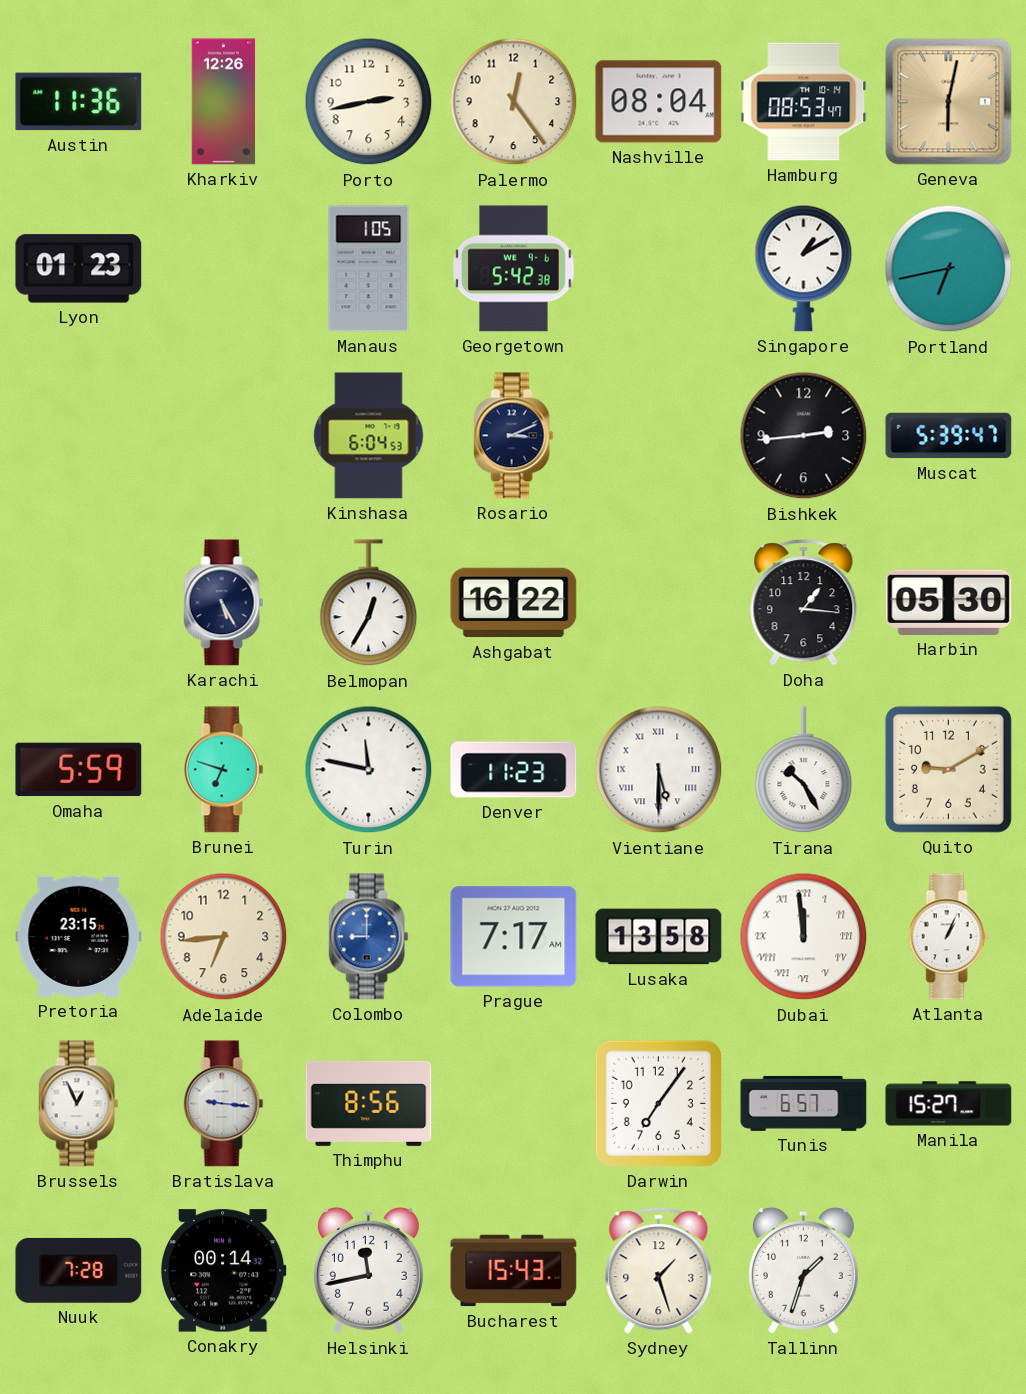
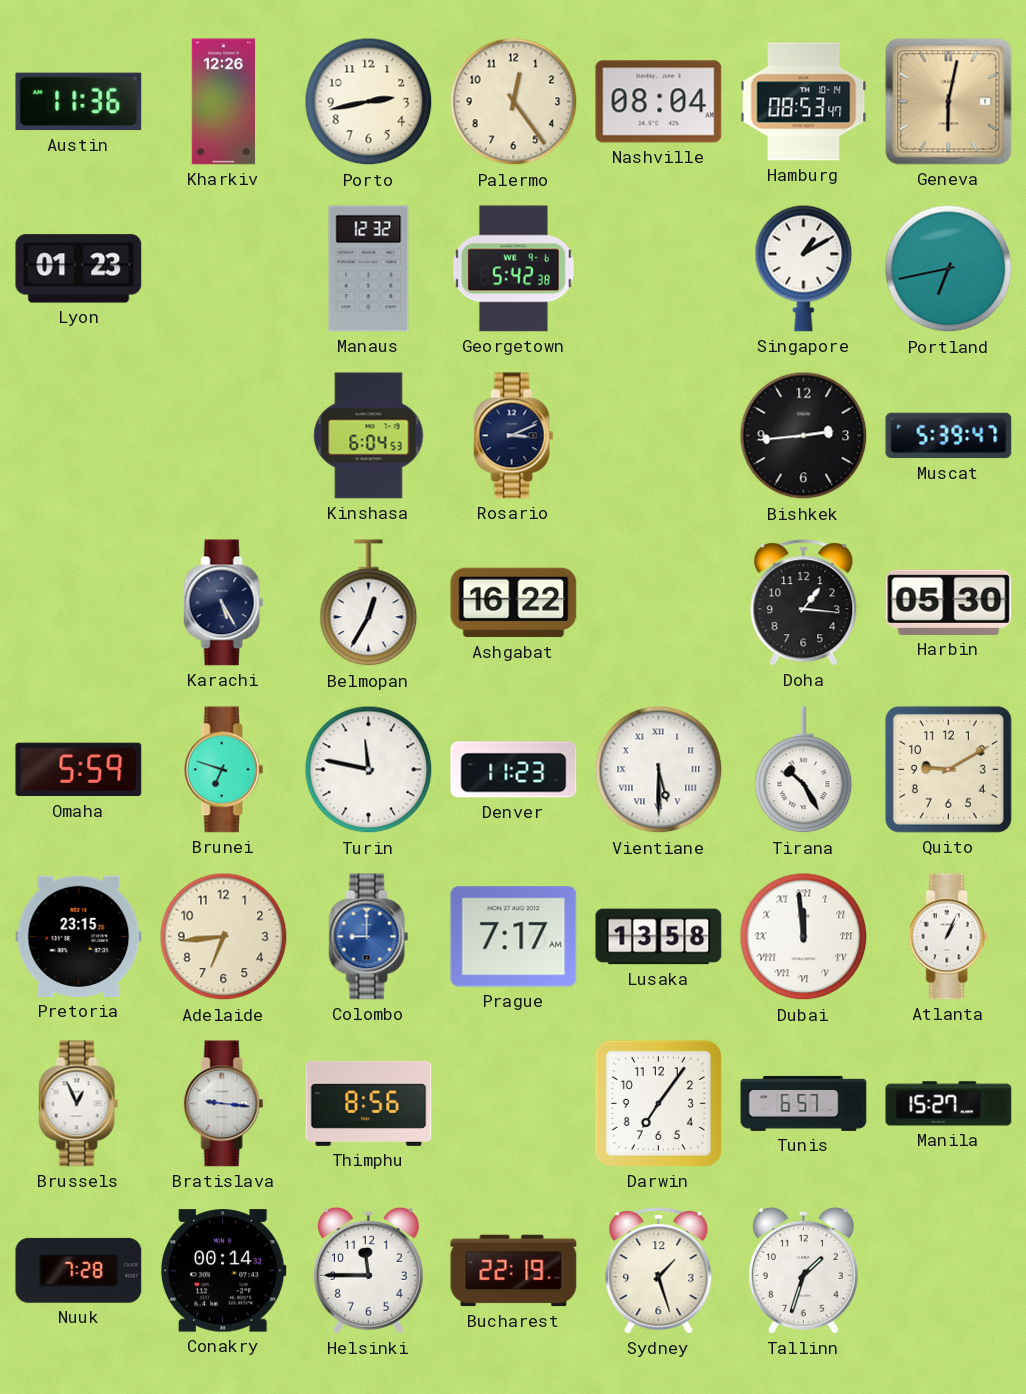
Manaus: 1:05 -> 12:32 (369, 269)
Helsinki: 11:43 -> 11:45 (368, 1270)
Bucharest: 15:43 -> 22:19 (514, 1271)
